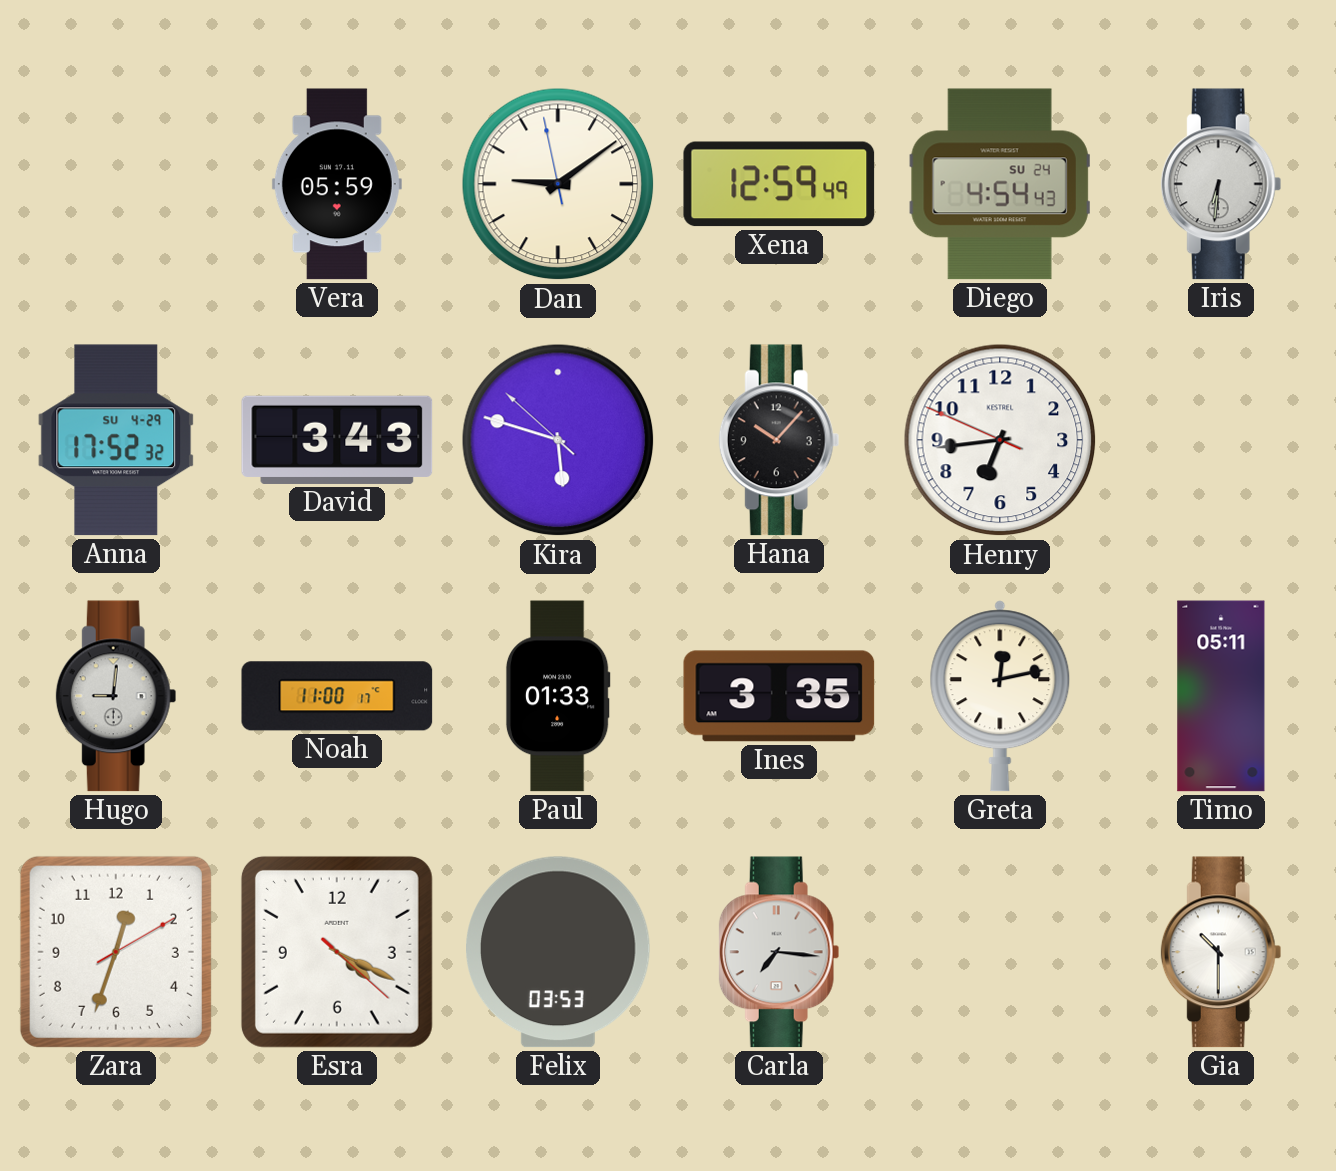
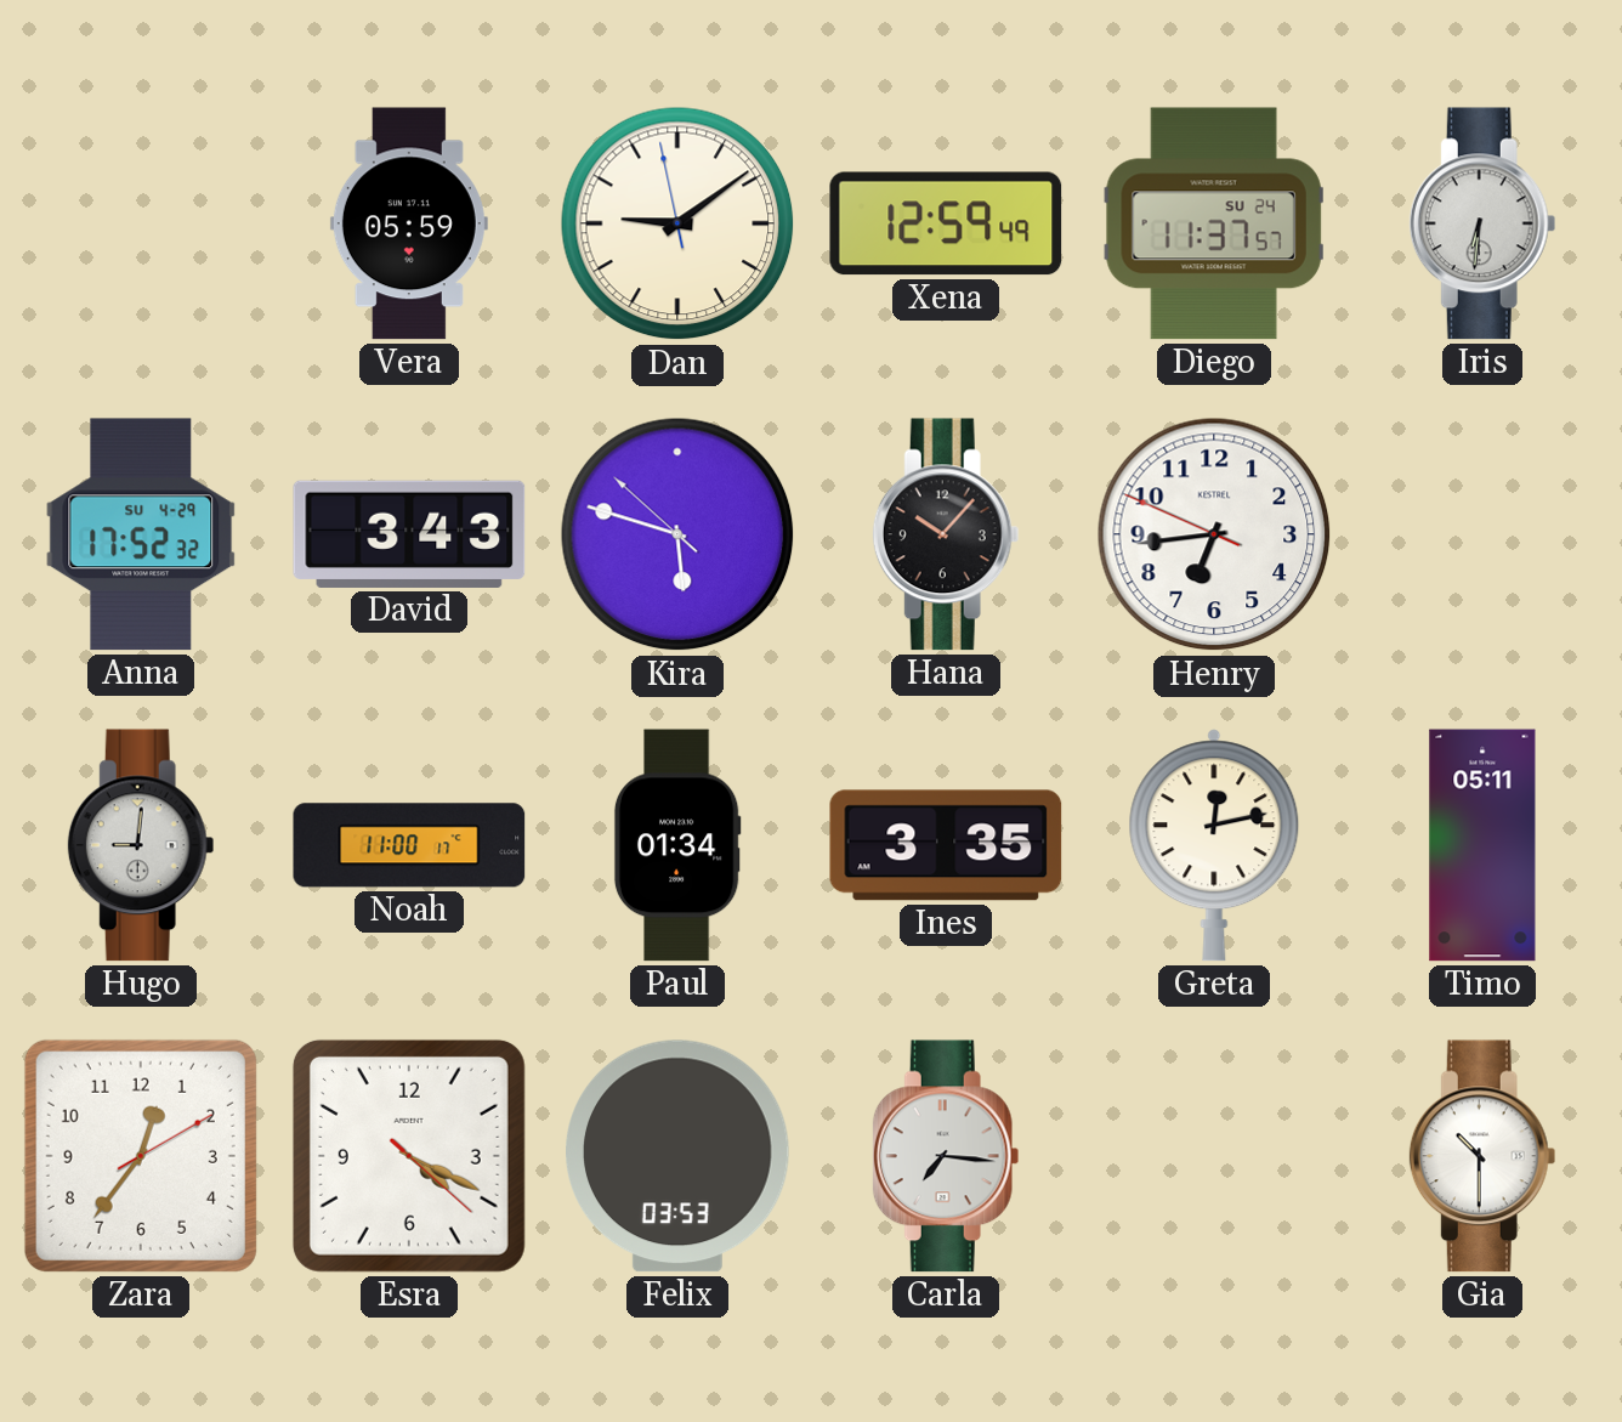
Diego: 4:54 -> 11:37 (1214, 223)
Paul: 01:33 -> 01:34 (677, 845)
Zara: 12:33 -> 12:36 (141, 1156)
